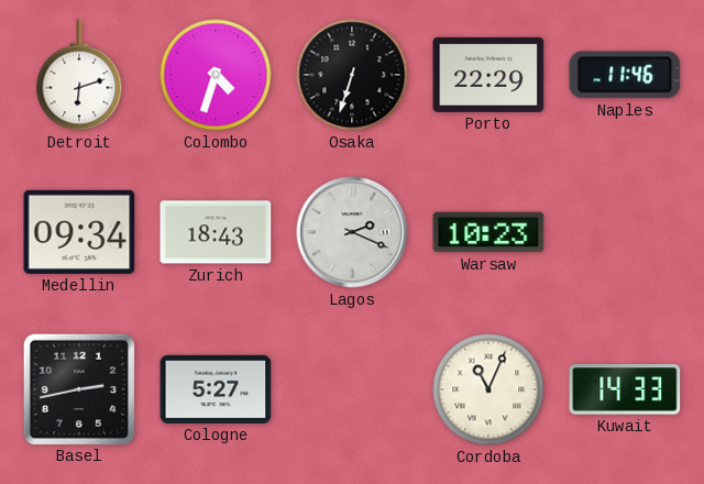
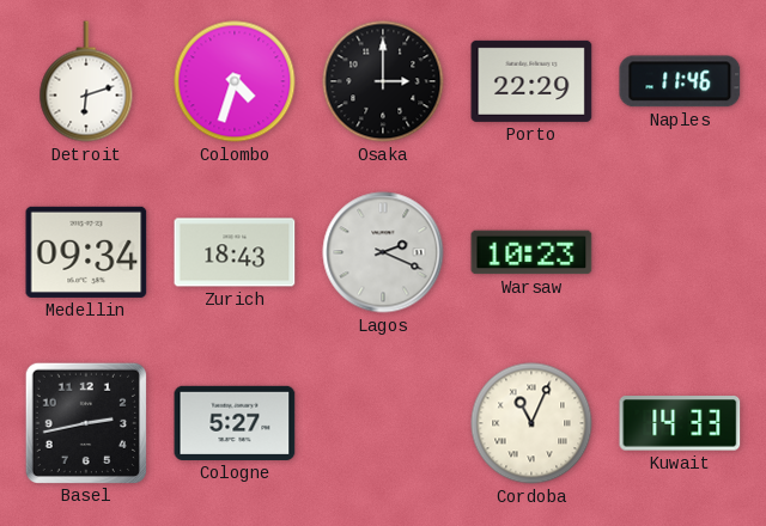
Osaka: 6:33 -> 3:00 (383, 81)
